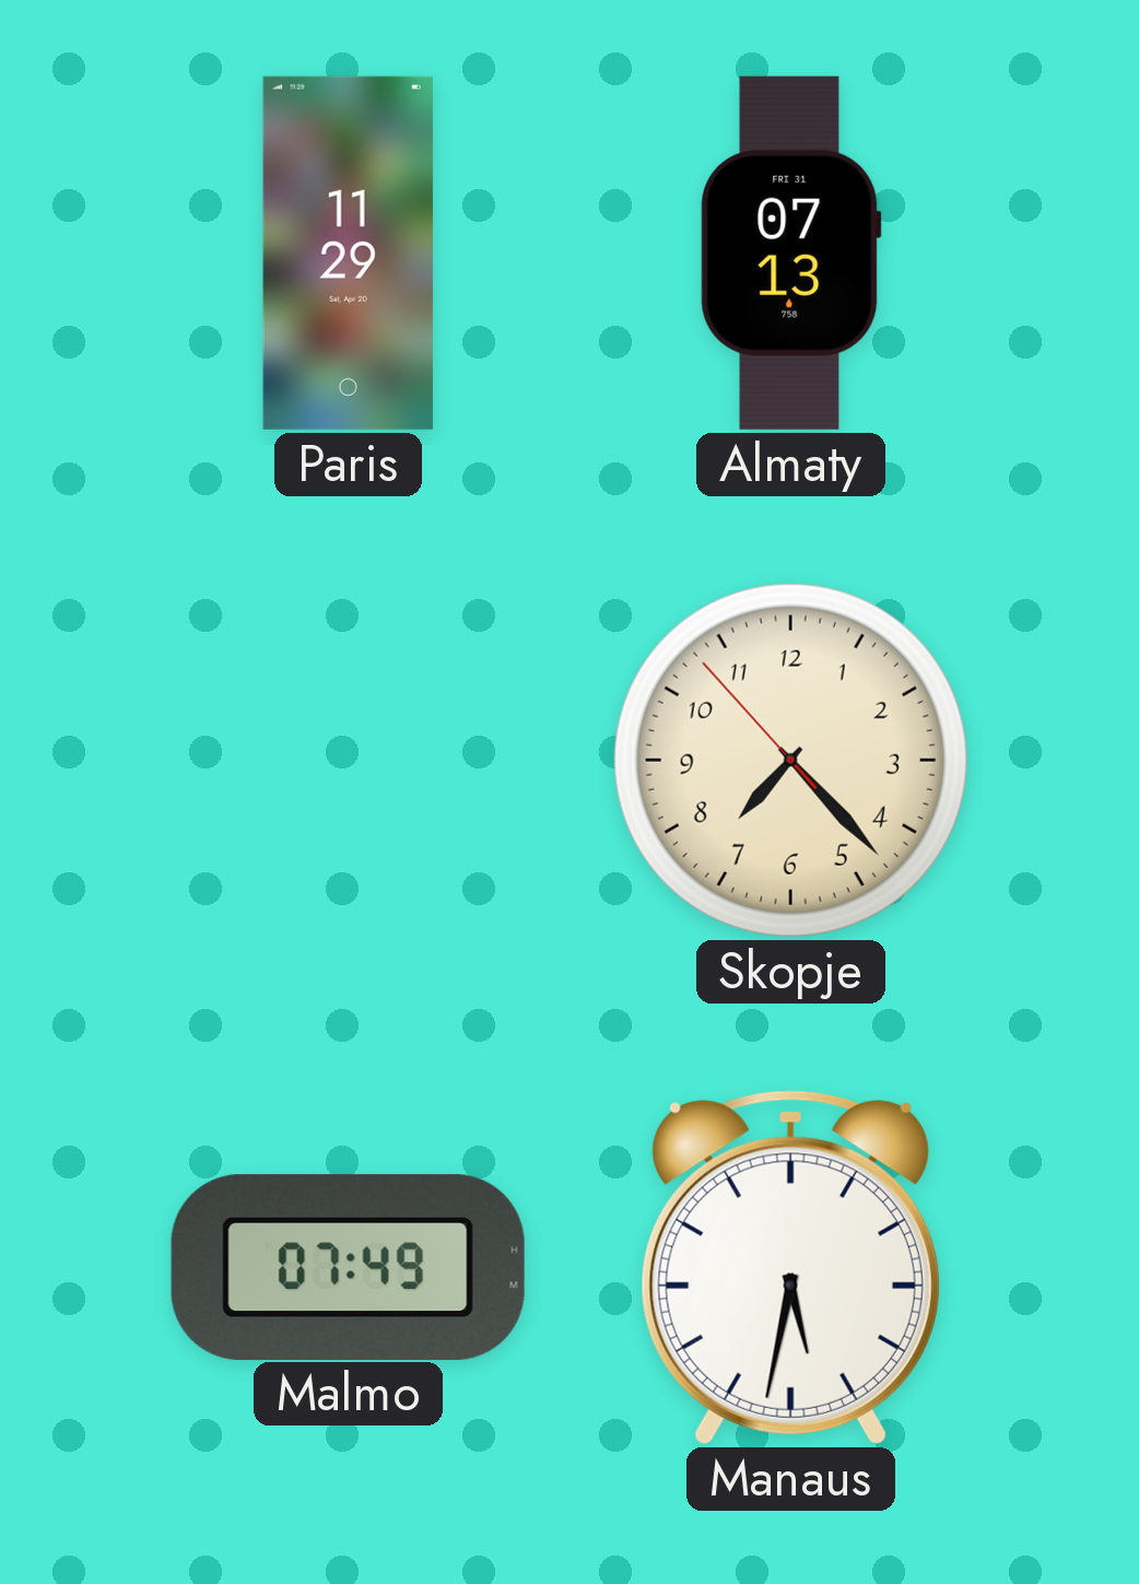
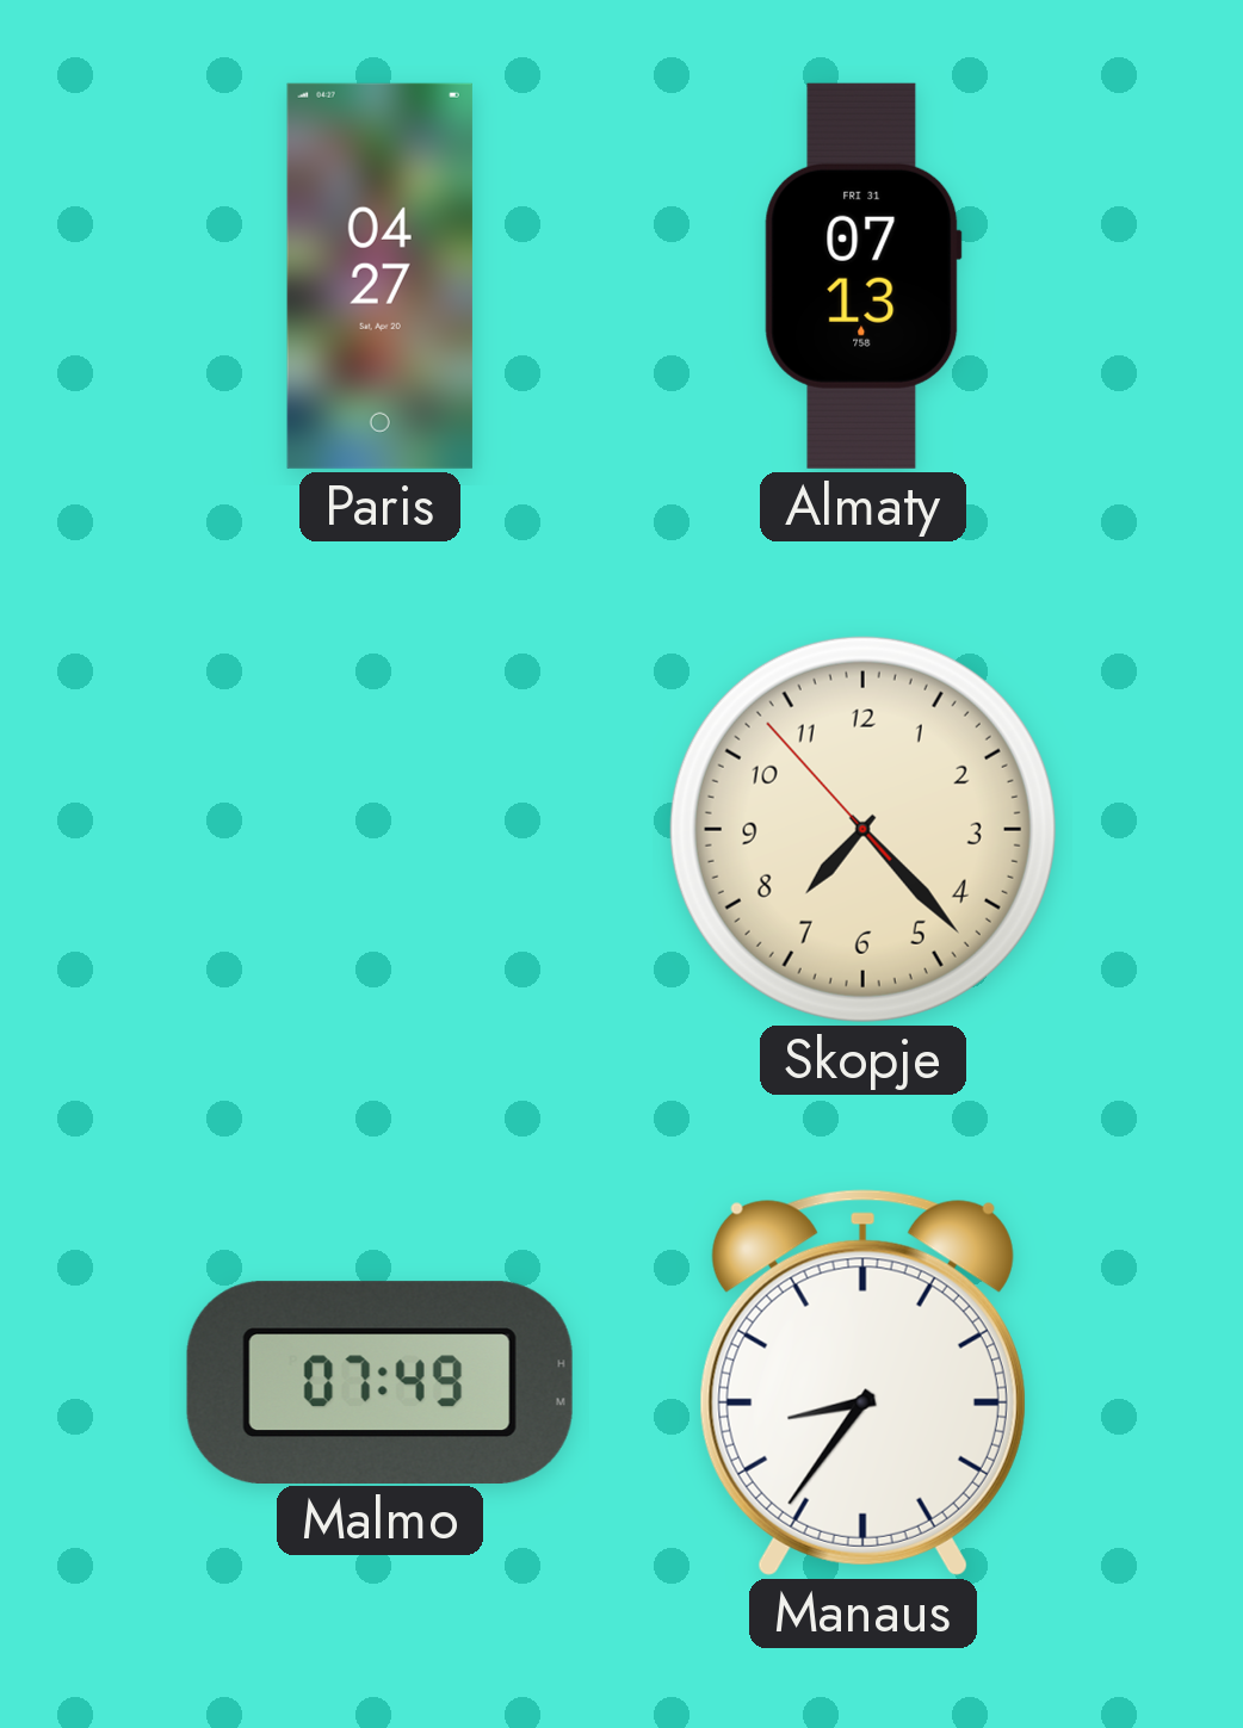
Paris: 11:29 -> 04:27 (379, 275)
Manaus: 5:32 -> 8:36 (862, 1382)
